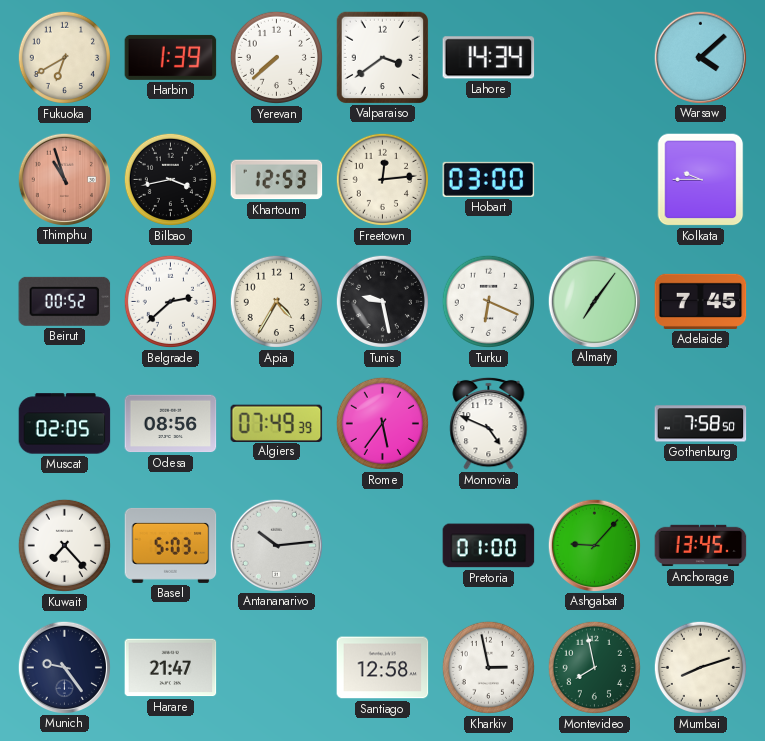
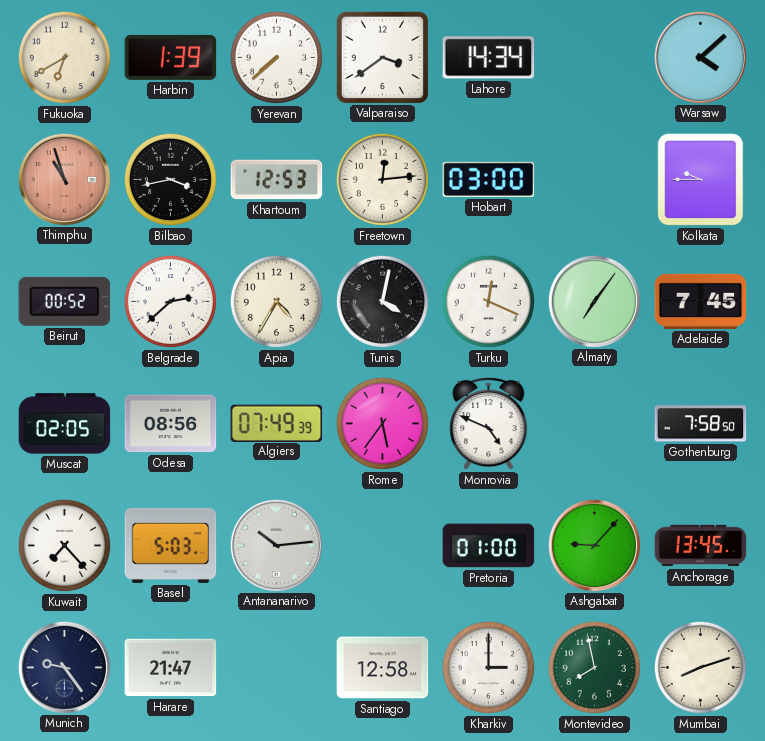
Tunis: 9:28 -> 4:02 (382, 301)
Turku: 6:19 -> 12:19 (488, 301)
Kharkiv: 2:58 -> 3:00 (488, 667)
